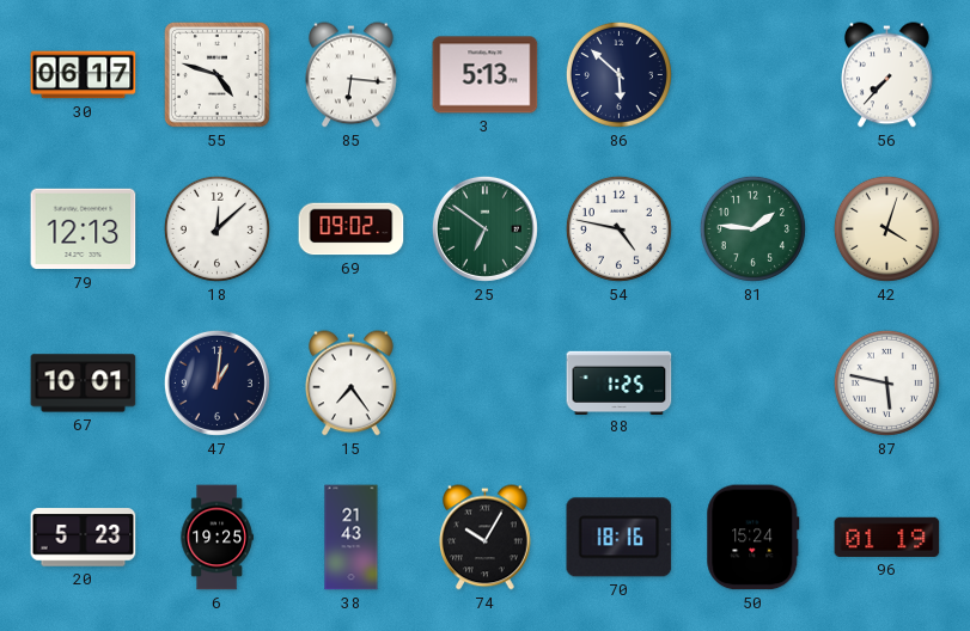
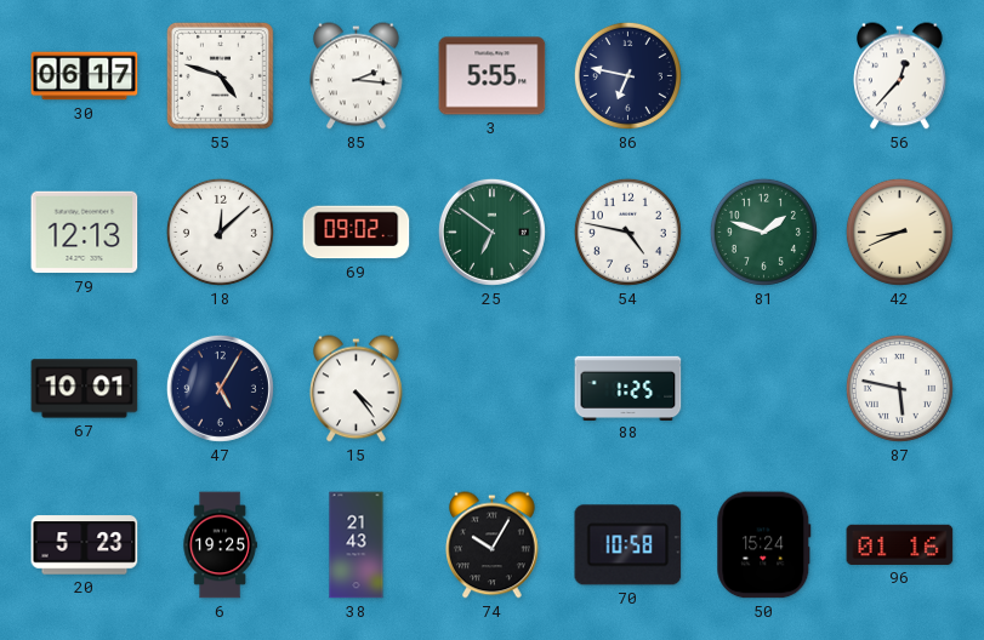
85: 6:16 -> 2:16 (357, 76)
3: 5:13 -> 5:55 (493, 76)
86: 5:52 -> 6:47 (627, 75)
56: 7:37 -> 12:37 (900, 76)
81: 1:46 -> 1:48 (763, 232)
42: 4:03 -> 8:41 (899, 232)
47: 1:01 -> 5:05 (220, 388)
15: 7:24 -> 4:24 (357, 389)
70: 18:16 -> 10:58 (628, 545)
96: 01:19 -> 01:16 (900, 544)
